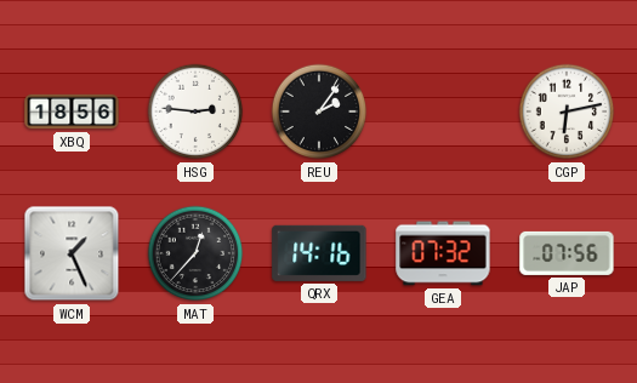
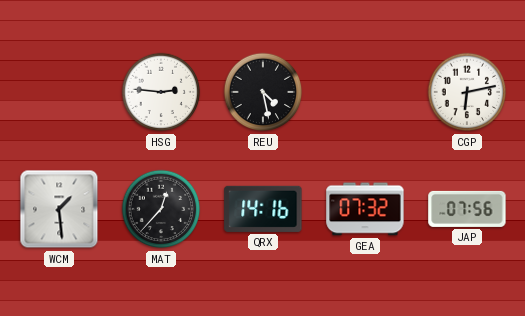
XBQ: 18:56 -> none (72, 112)
REU: 2:06 -> 4:28 (263, 92)
WCM: 1:26 -> 1:29 (59, 209)
